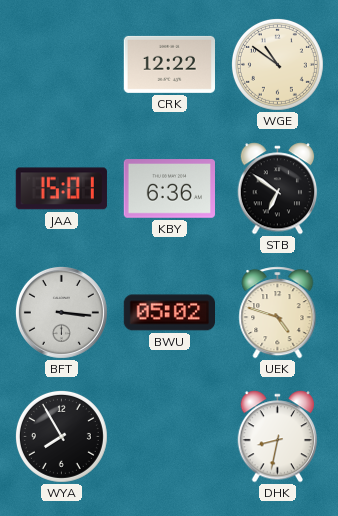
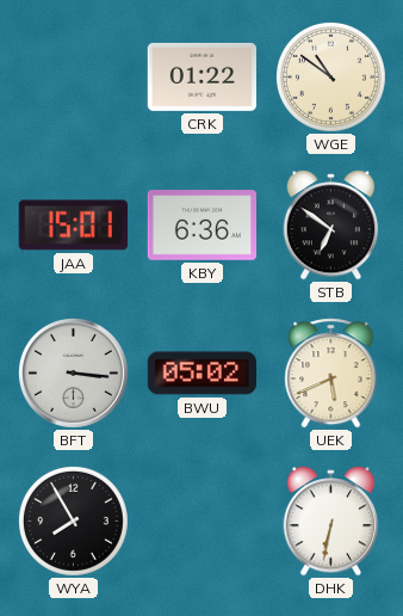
CRK: 12:22 -> 01:22 (201, 76)
UEK: 4:48 -> 5:41 (331, 374)
DHK: 8:32 -> 6:32 (331, 522)
